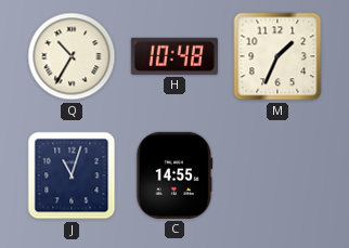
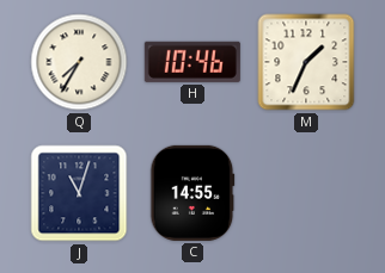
Q: 10:35 -> 7:35 (79, 62)
H: 10:48 -> 10:46 (192, 62)
